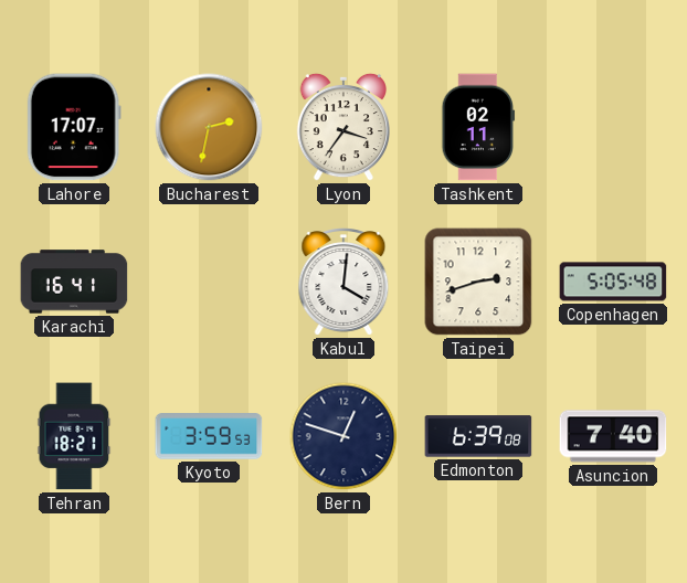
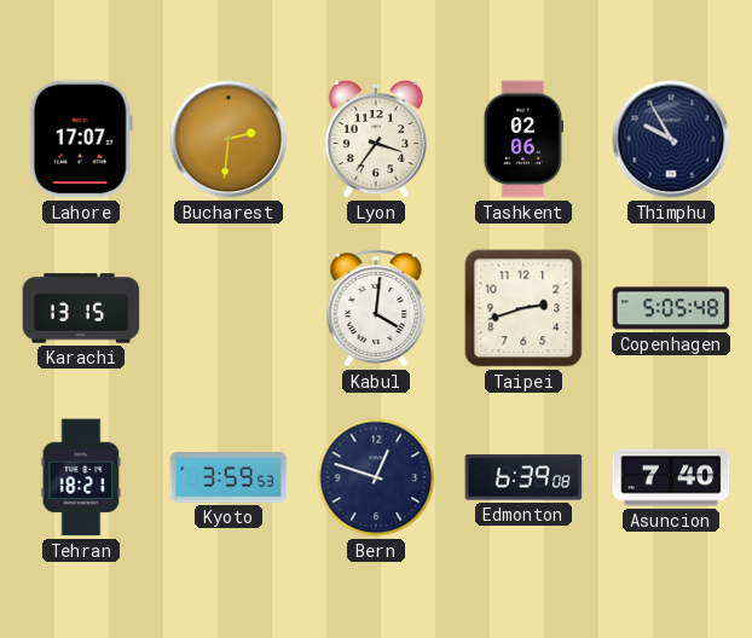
Bucharest: 2:32 -> 2:31 (229, 139)
Tashkent: 02:11 -> 02:06 (523, 139)
Thimphu: none -> 9:55 (671, 139)
Karachi: 16:41 -> 13:15 (81, 308)
